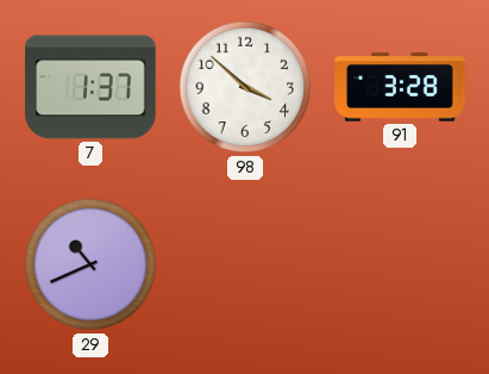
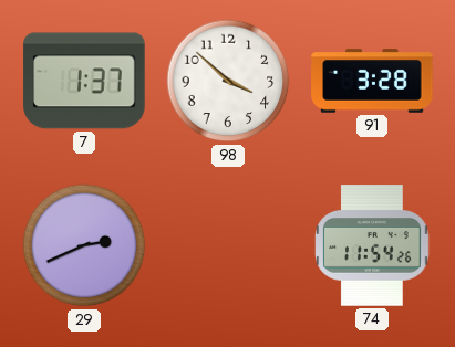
29: 10:41 -> 2:41 (84, 245)
74: none -> 11:54 (372, 245)
